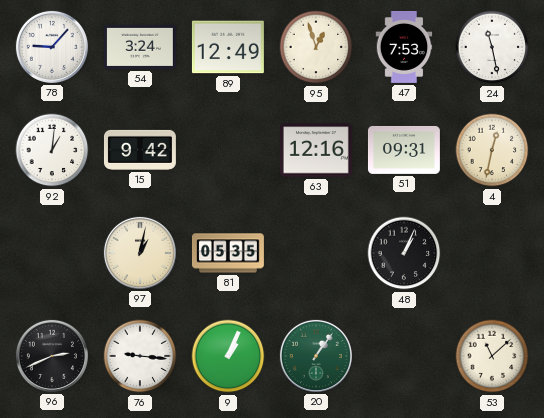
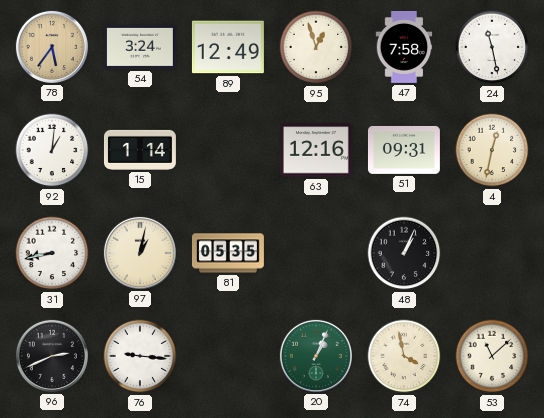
78: 9:07 -> 5:36 (52, 47)
78 dial: white -> champagne (52, 47)
47: 7:53 -> 7:58 (404, 47)
15: 9:42 -> 1:14 (140, 150)
31: none -> 8:43 (52, 253)
9: 1:04 -> none (228, 356)
20: 1:06 -> 1:04 (316, 356)
74: none -> 3:58 (404, 356)
